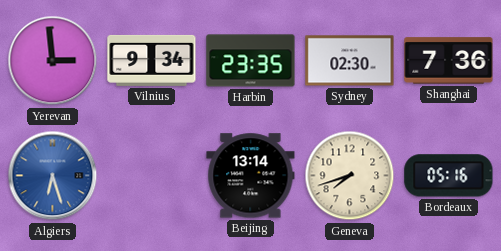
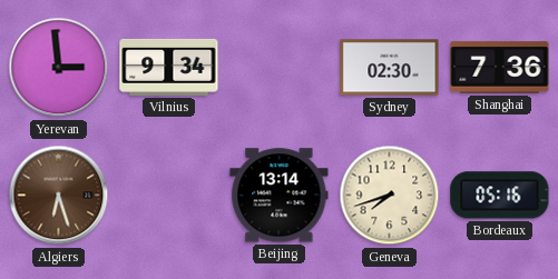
Harbin: 23:35 -> none (251, 61)
Algiers dial: blue -> brown (59, 196)
